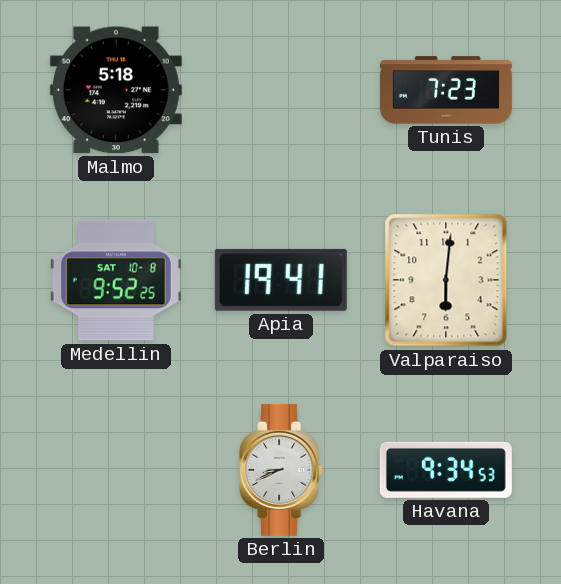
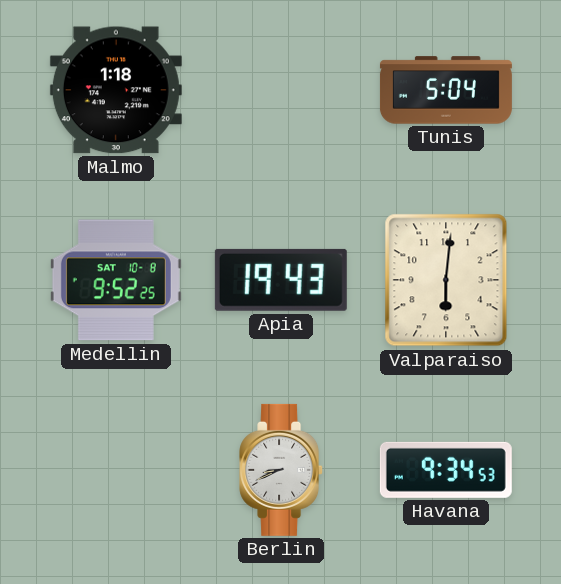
Malmo: 5:18 -> 1:18 (116, 90)
Tunis: 7:23 -> 5:04 (446, 90)
Apia: 19:41 -> 19:43 (281, 280)
